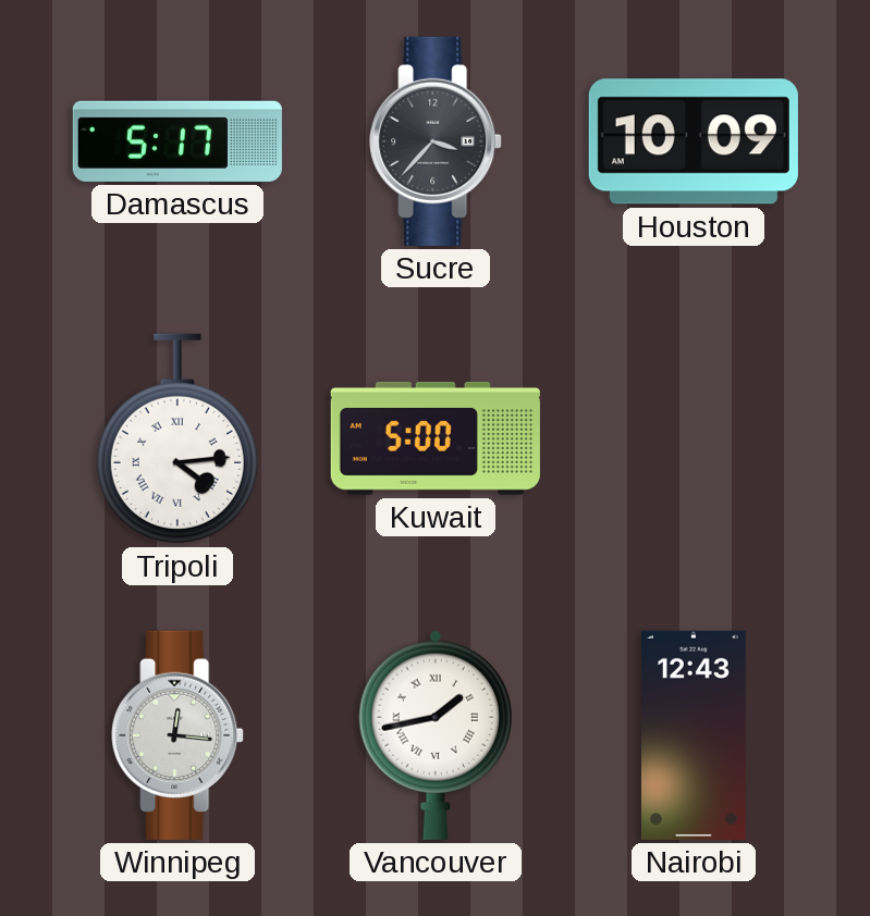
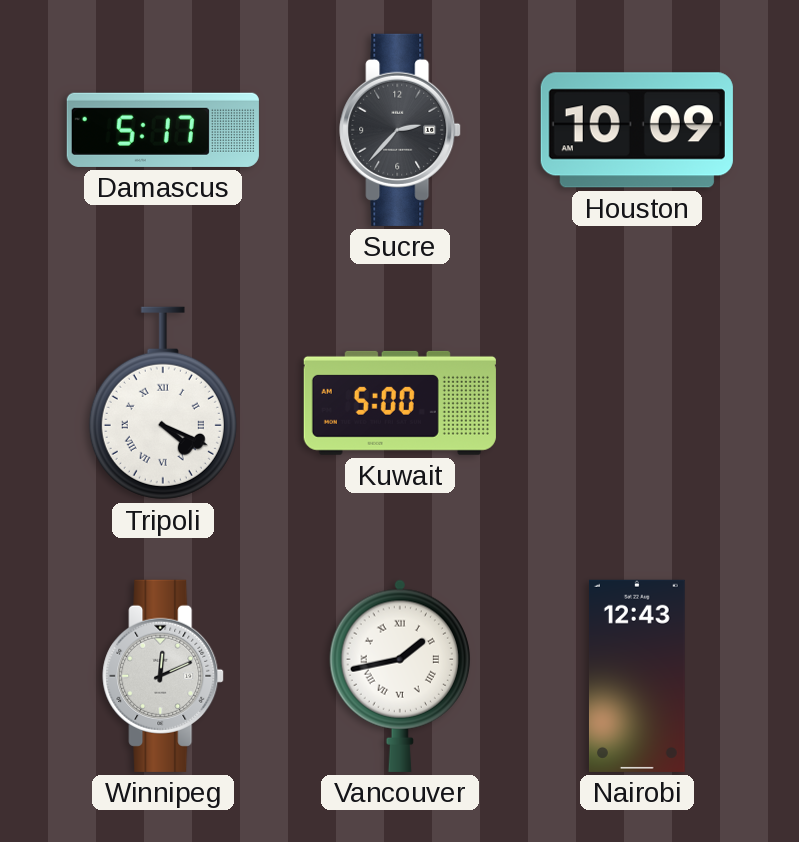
Sucre: 3:37 -> 2:37 (400, 130)
Tripoli: 4:14 -> 4:19 (163, 403)
Winnipeg: 12:16 -> 12:11 (163, 676)
